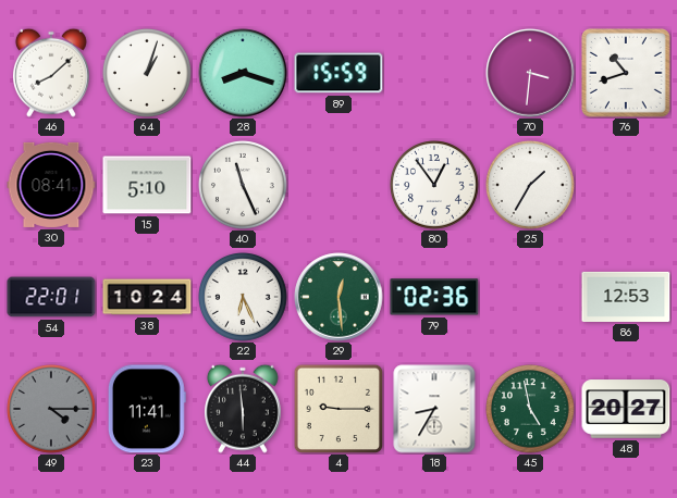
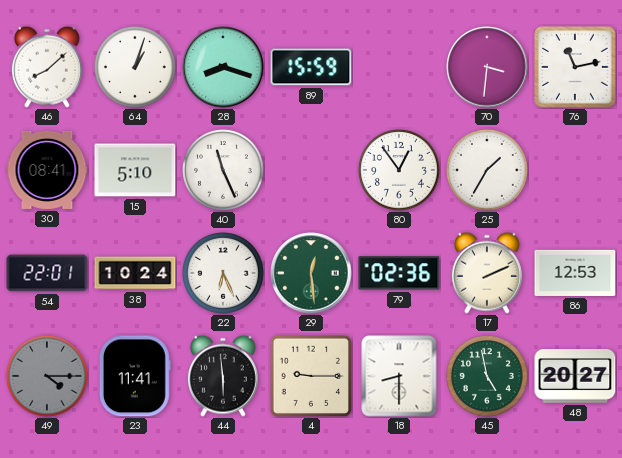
76: 10:42 -> 11:13 (576, 68)
17: none -> 2:11 (487, 273)
18: 8:35 -> 8:30 (399, 376)
